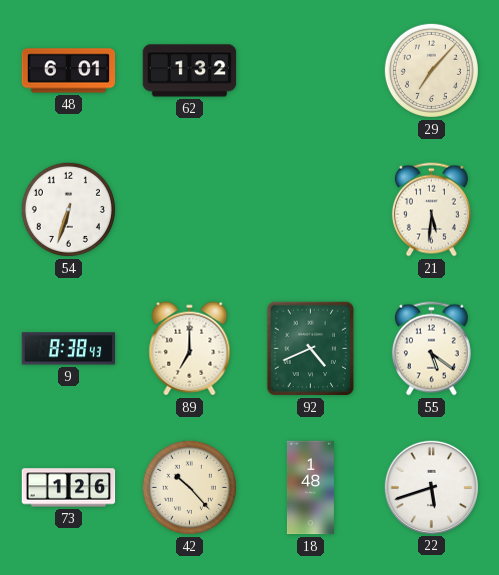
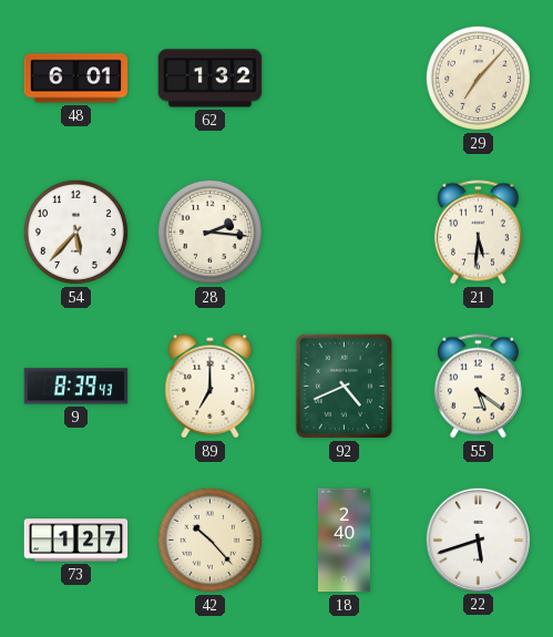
54: 6:33 -> 5:37 (75, 232)
28: none -> 2:16 (209, 232)
9: 8:38 -> 8:39 (76, 387)
73: 1:26 -> 1:27 (76, 541)
18: 1:48 -> 2:40 (345, 541)
